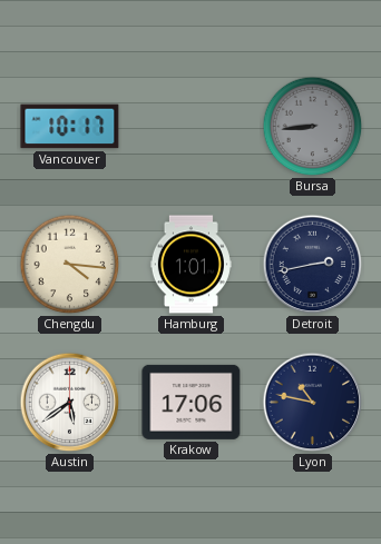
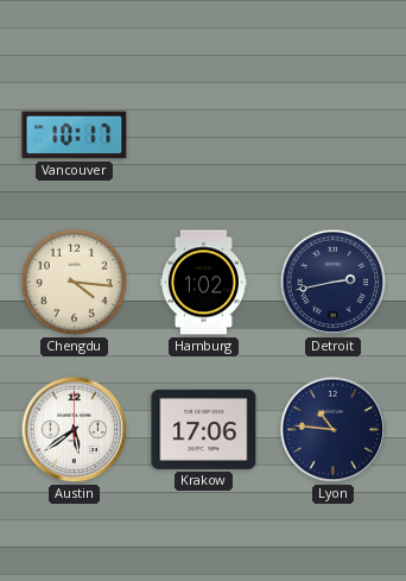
Bursa: 8:44 -> none (313, 127)
Hamburg: 1:01 -> 1:02 (203, 283)
Lyon: 10:47 -> 10:46 (334, 430)
